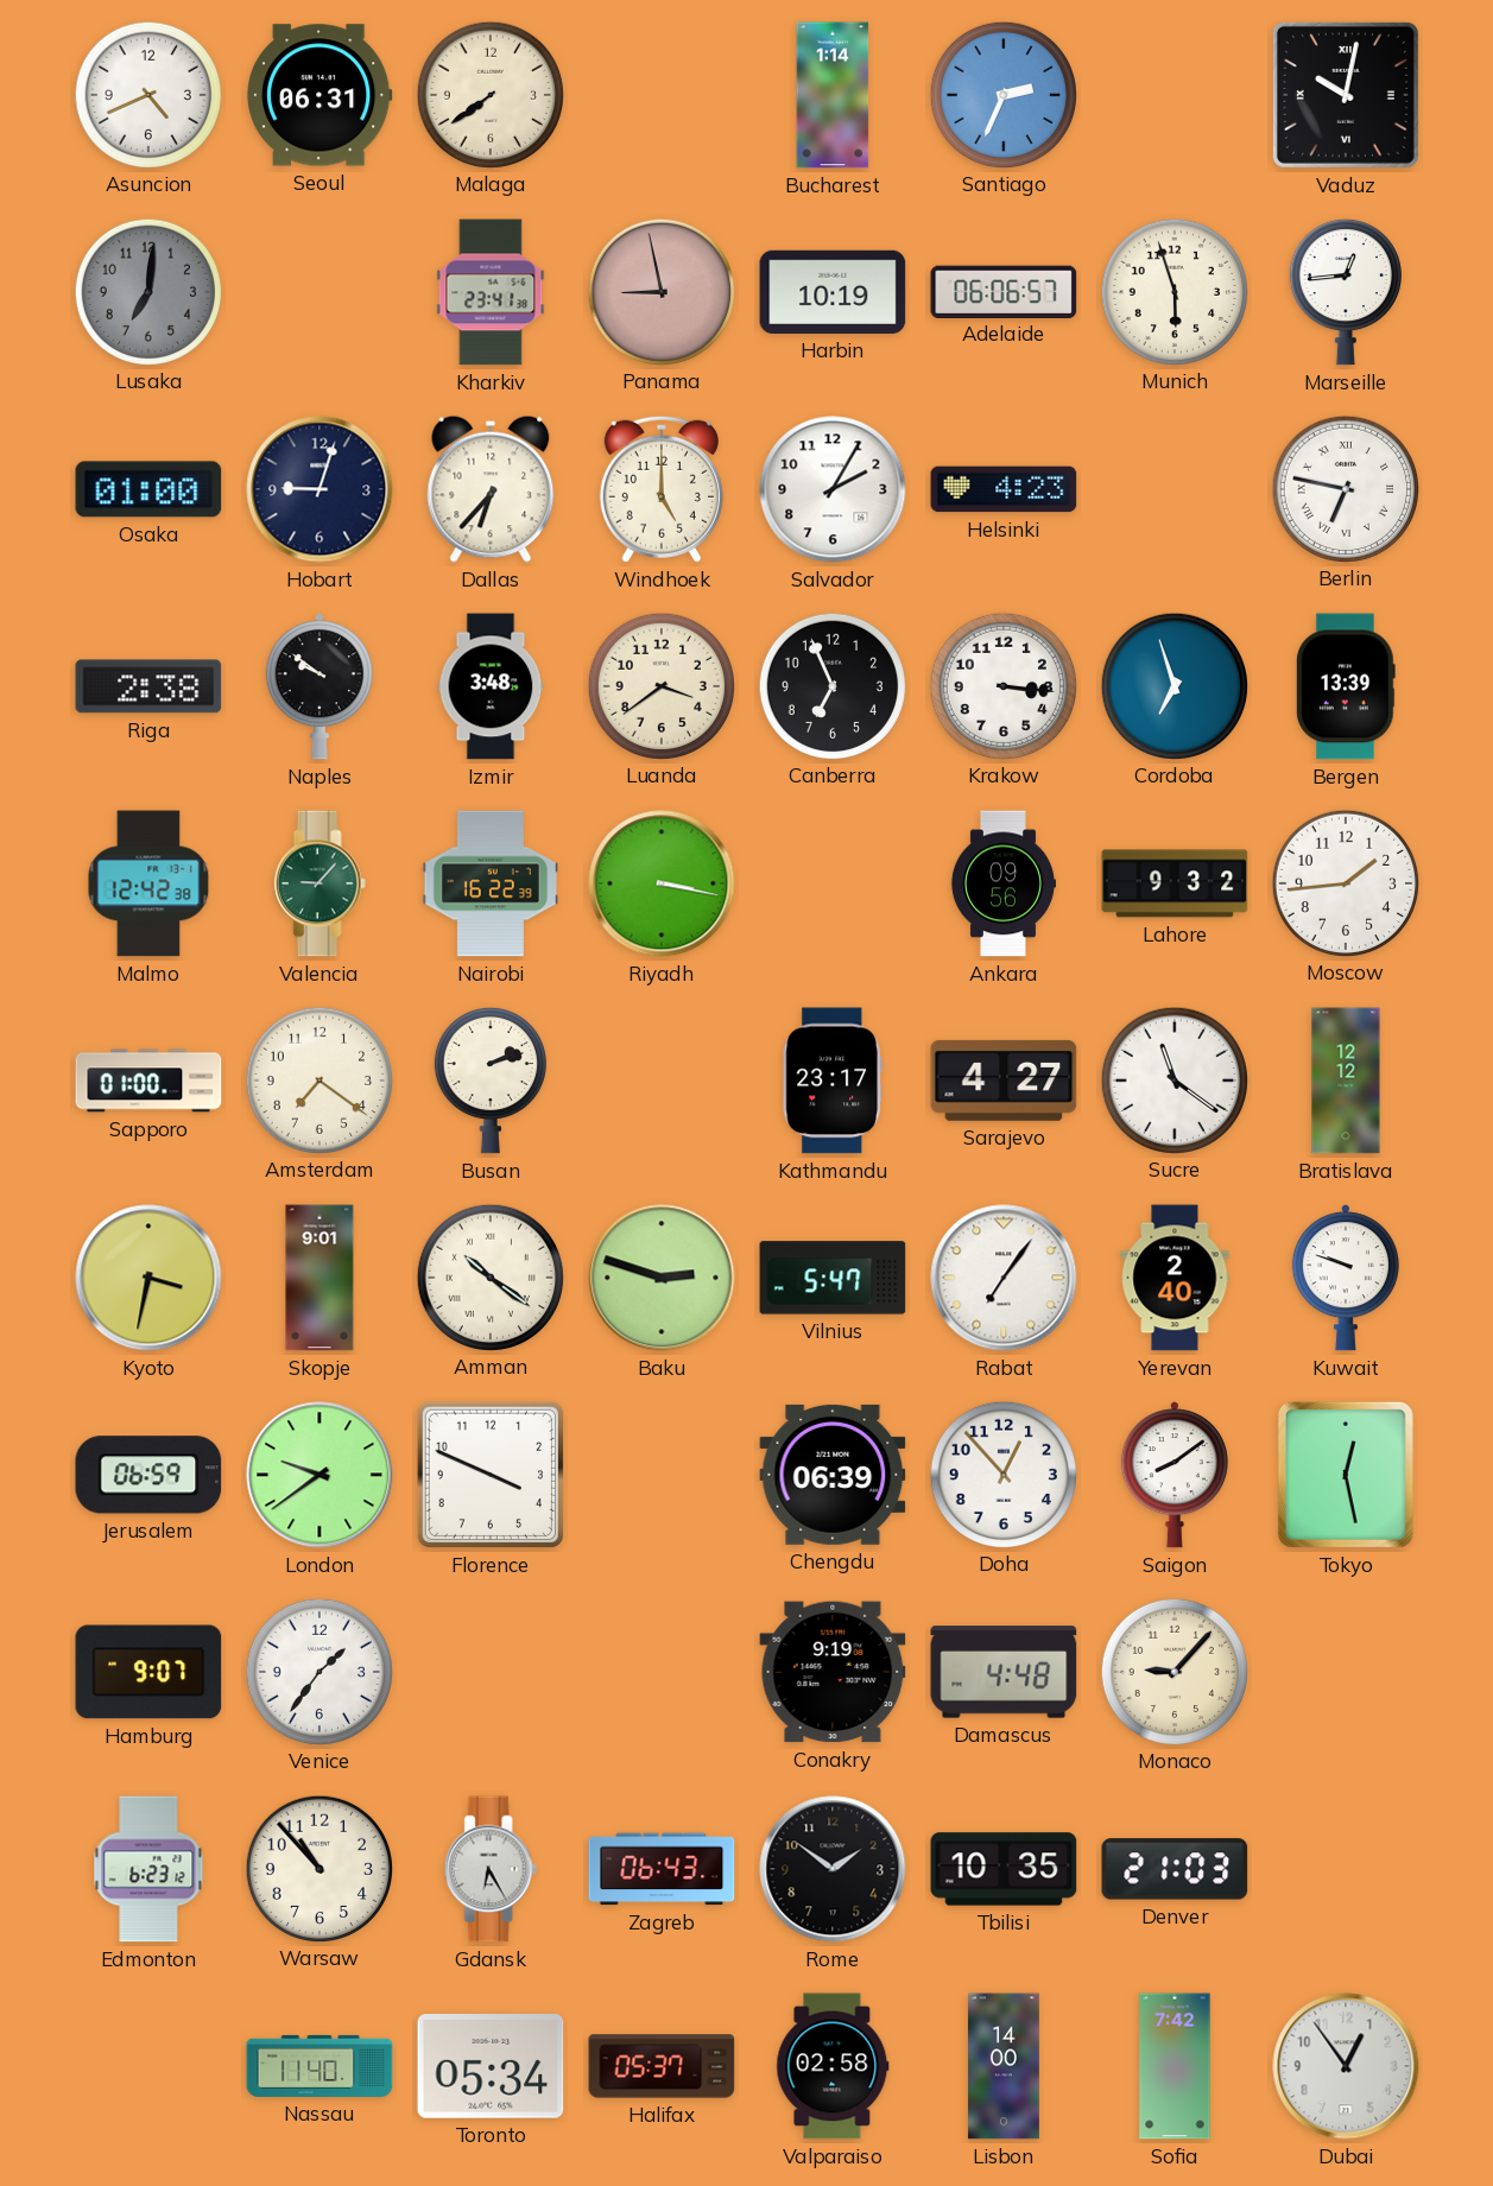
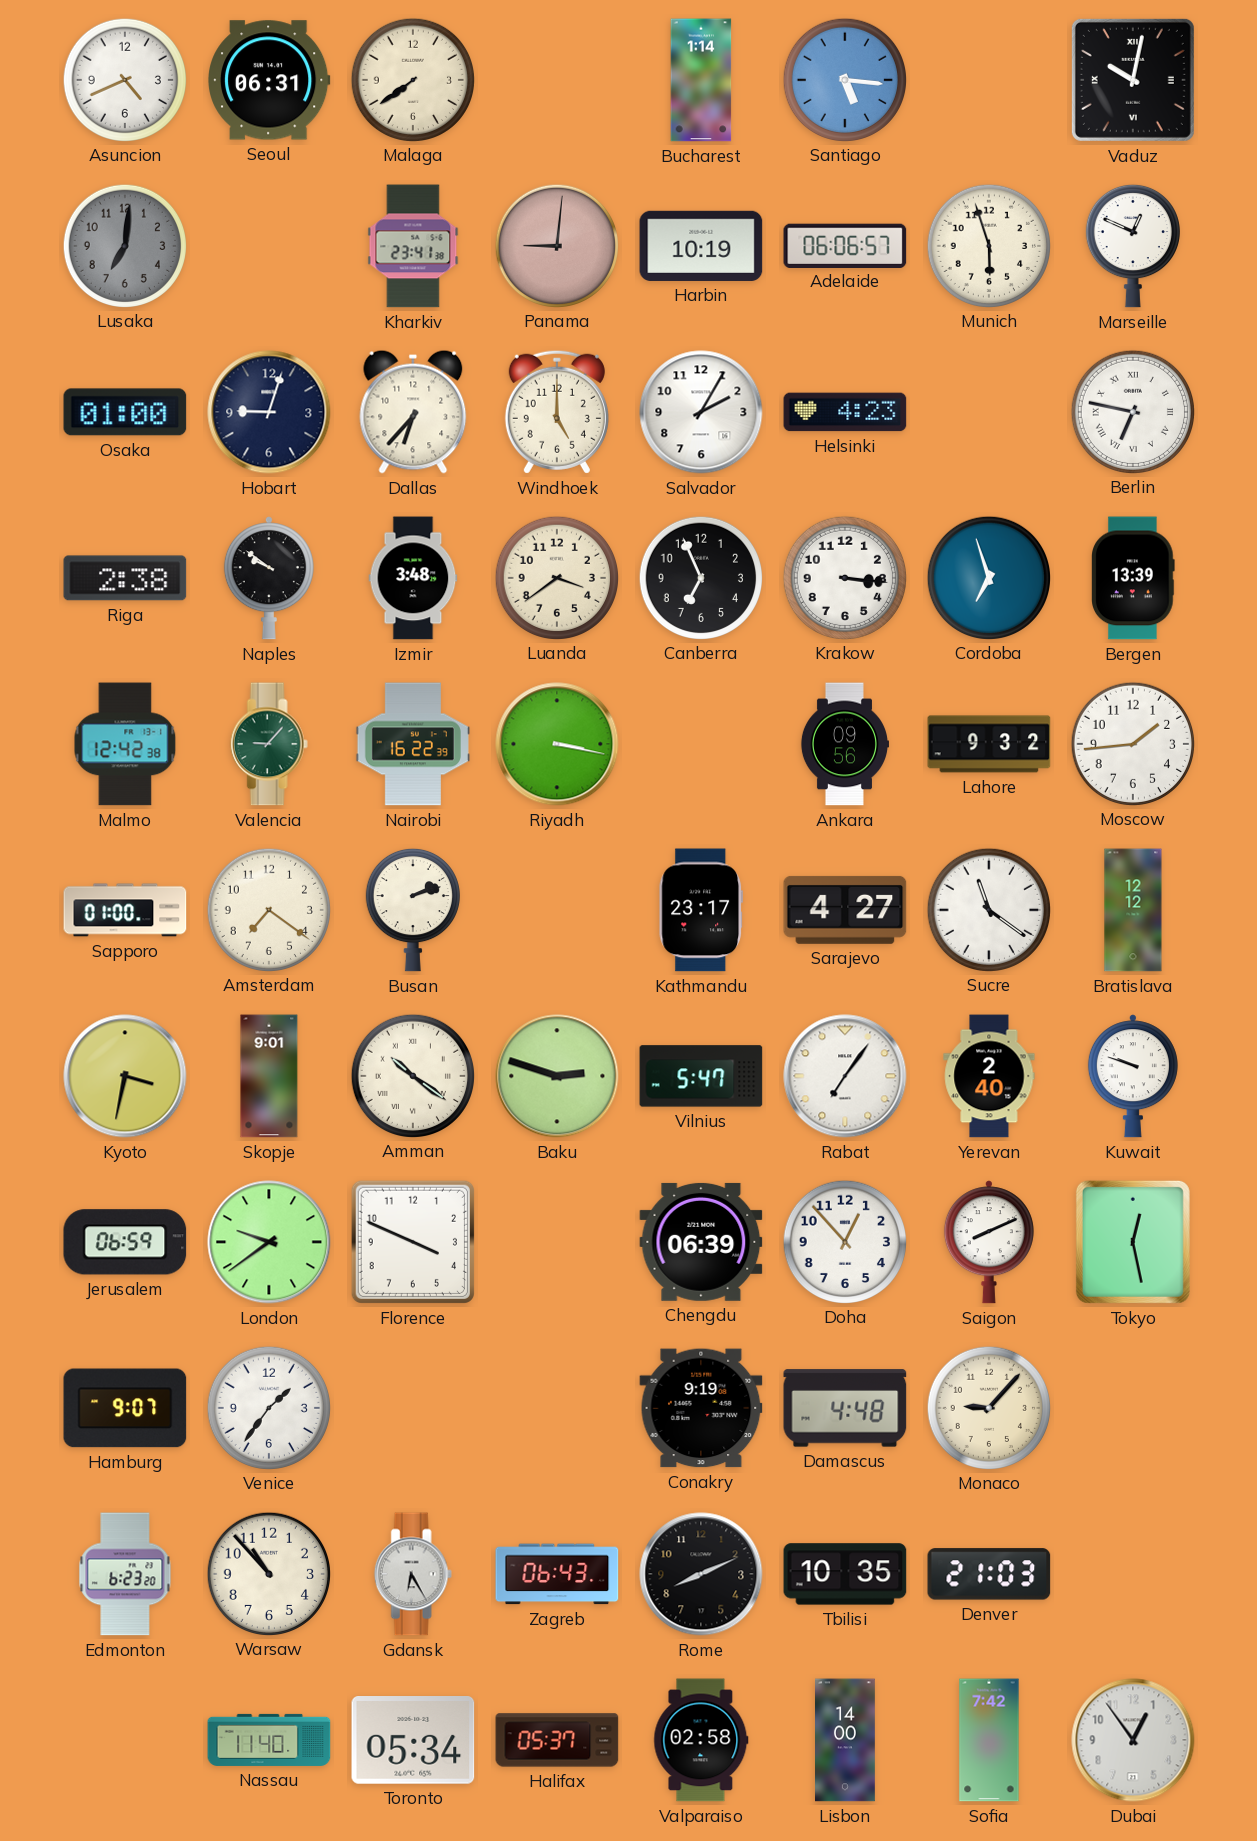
Santiago: 2:34 -> 5:16 (844, 79)
Panama: 8:58 -> 9:01 (556, 245)
Marseille: 12:44 -> 12:49 (1133, 246)
Saigon: 8:09 -> 8:11 (989, 1242)
Edmonton: 6:23:12 -> 6:23:20 (125, 1574)
Rome: 1:51 -> 8:11 (701, 1574)
